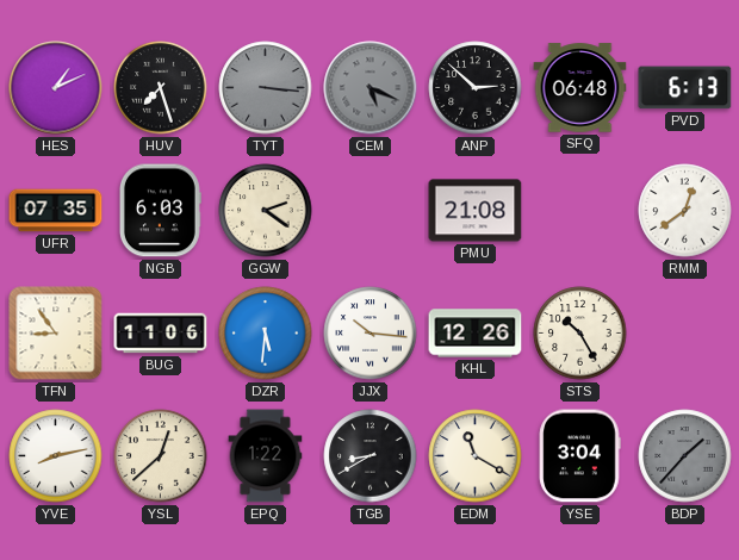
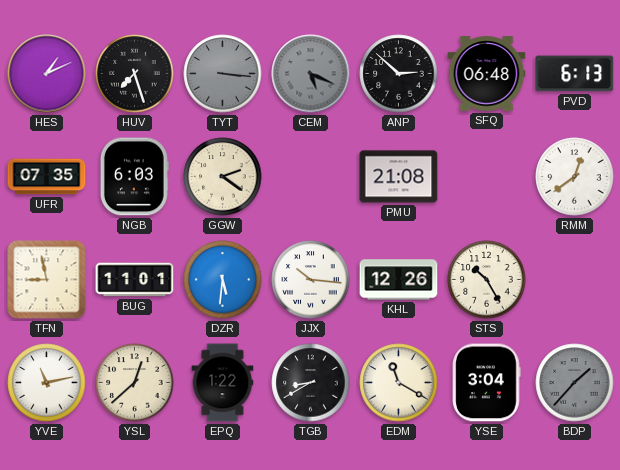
TFN: 8:54 -> 8:58 (47, 280)
BUG: 11:06 -> 11:01 (135, 280)
YVE: 8:13 -> 11:13 (47, 383)
